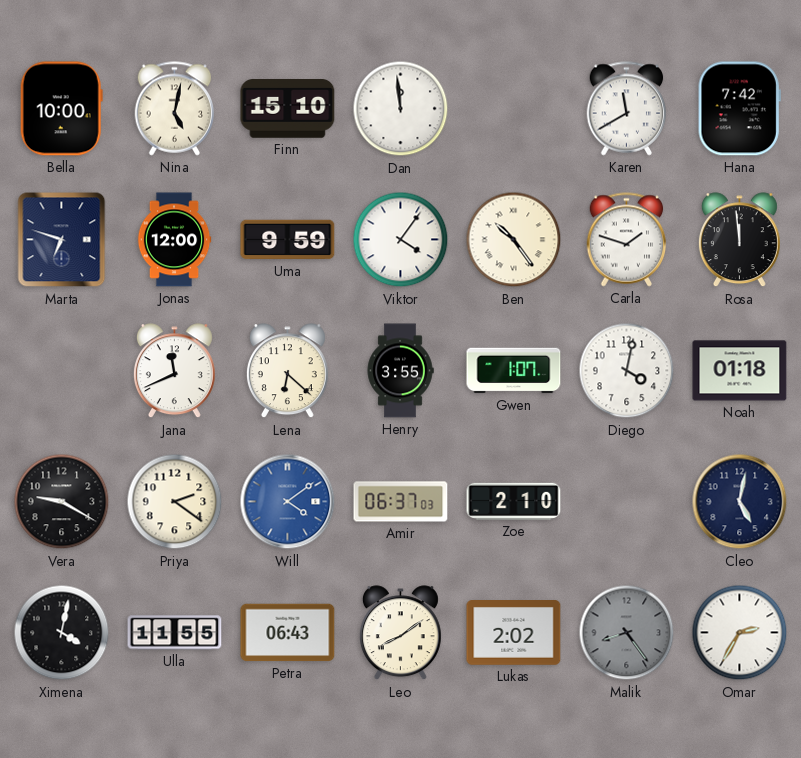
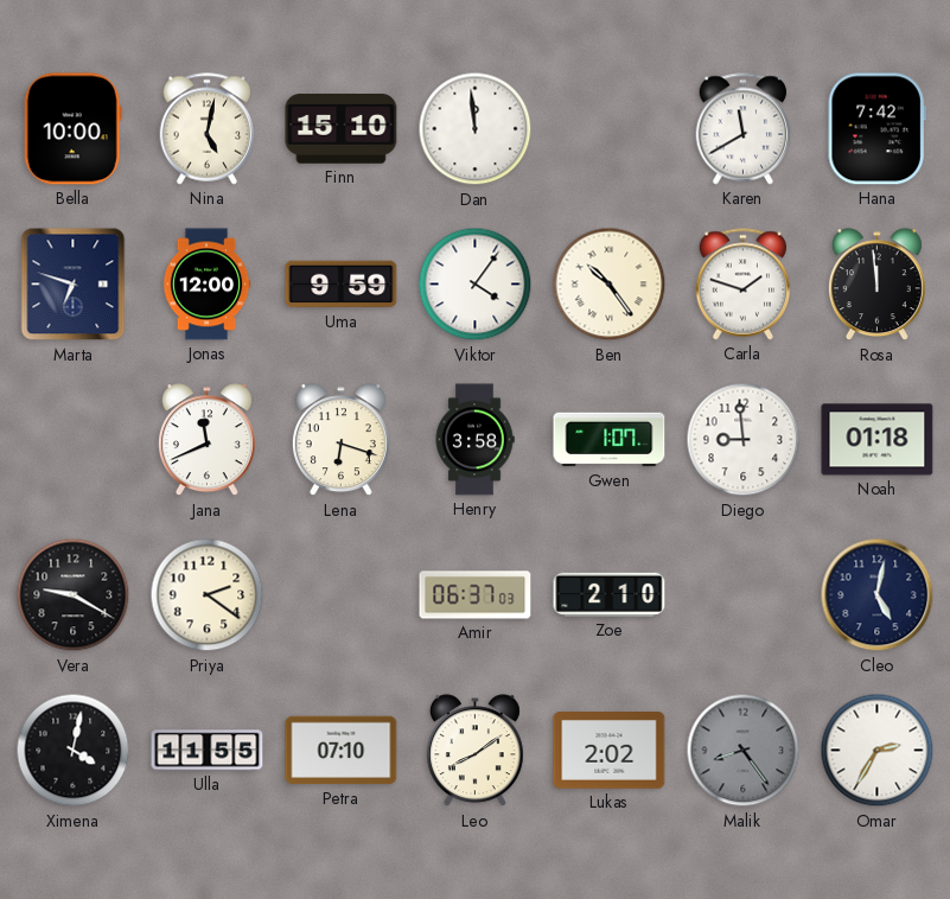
Lena: 6:22 -> 6:18 (340, 440)
Henry: 3:55 -> 3:58 (474, 440)
Diego: 4:02 -> 8:59 (744, 440)
Will: 4:09 -> none (288, 502)
Petra: 06:43 -> 07:10 (342, 751)
